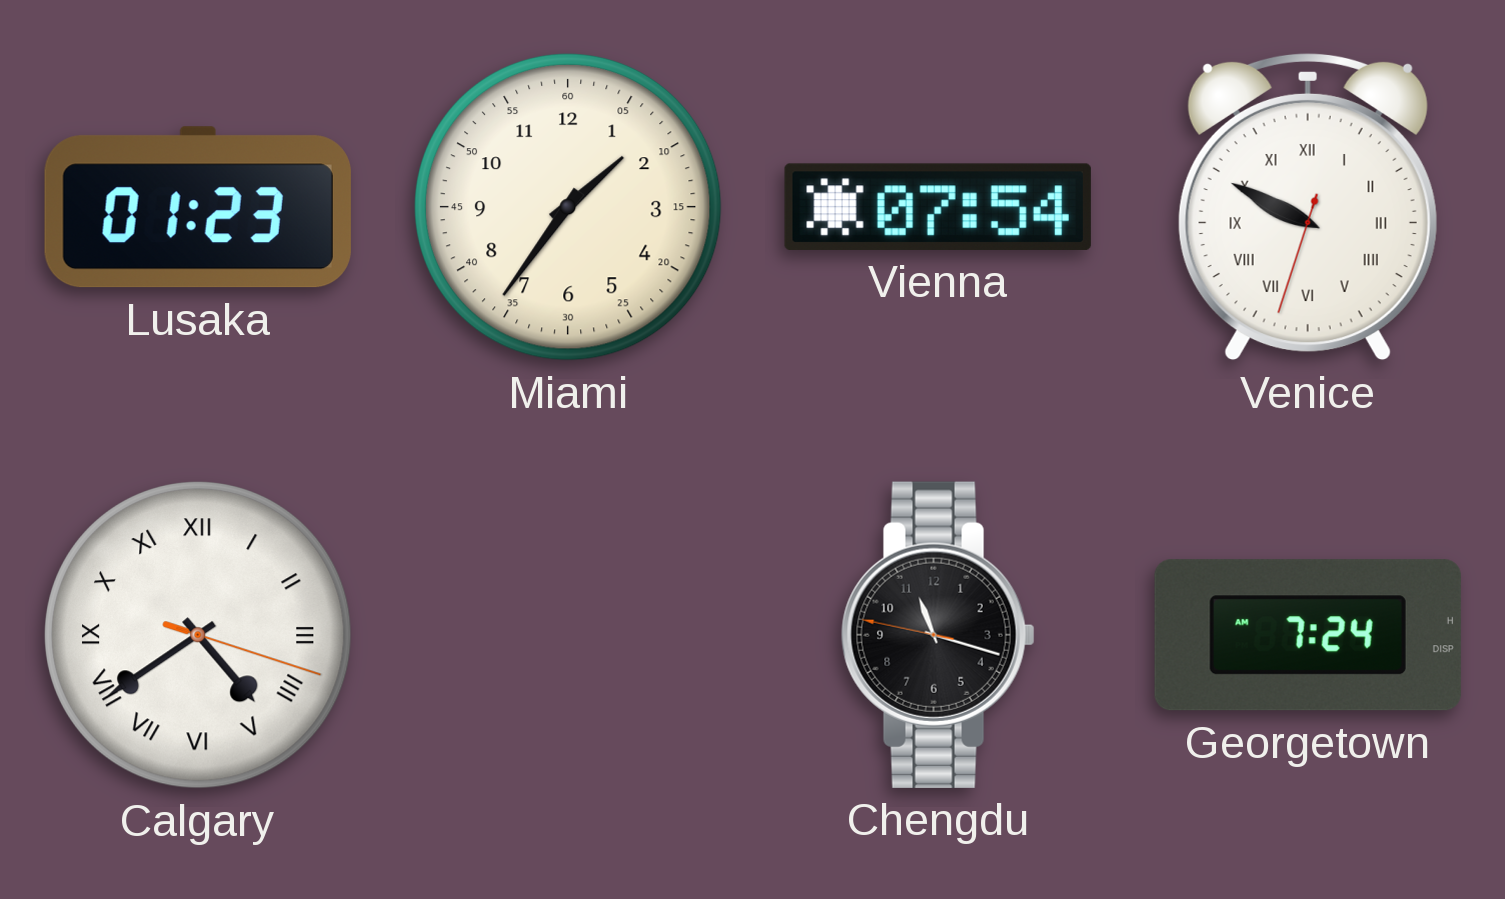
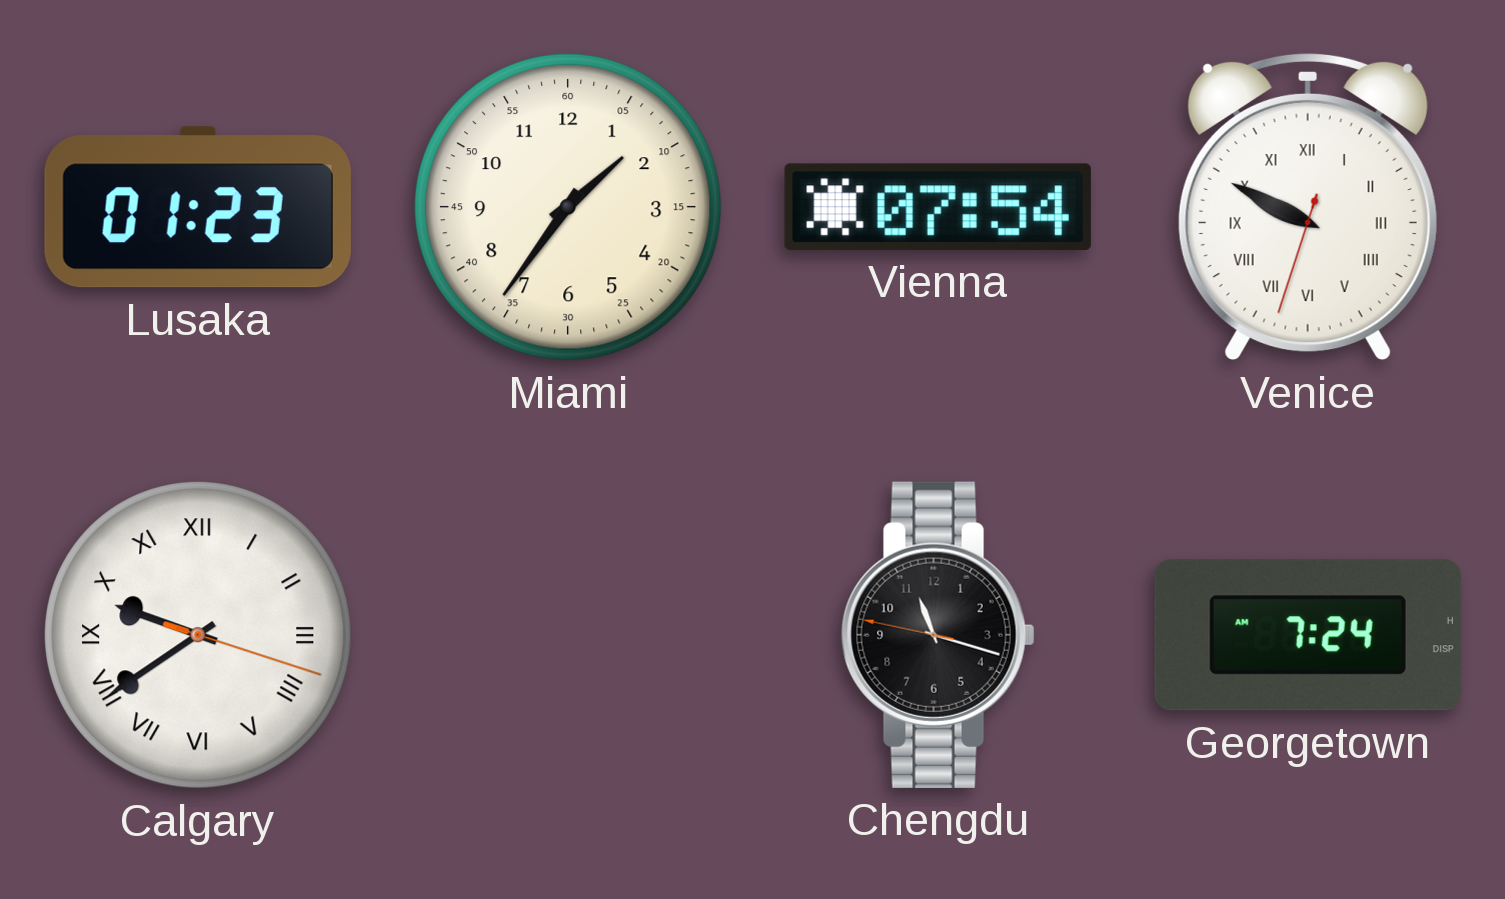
Calgary: 4:39 -> 9:39 (198, 635)
